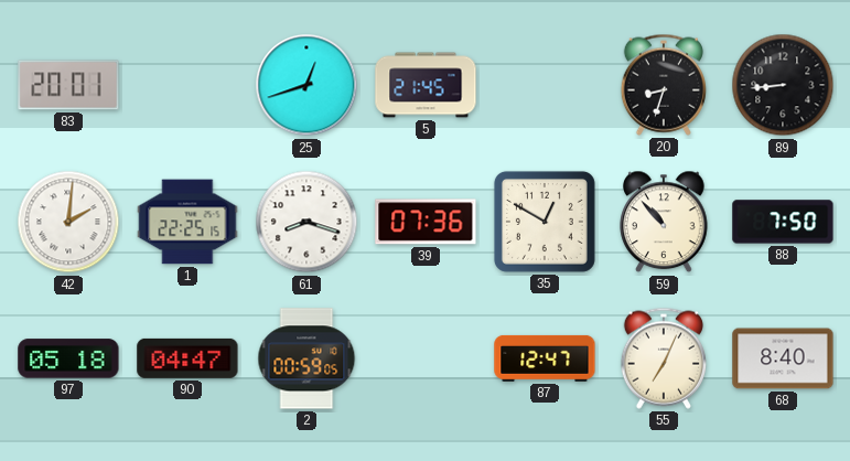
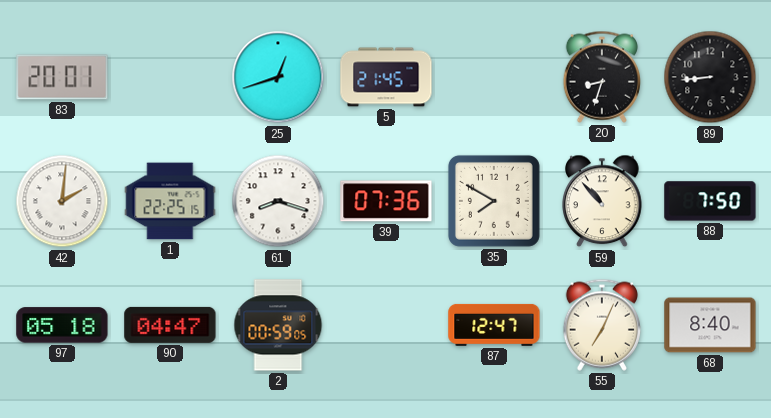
35: 12:50 -> 7:50 (494, 201)
